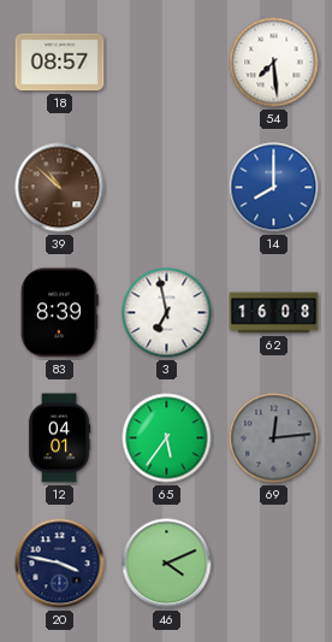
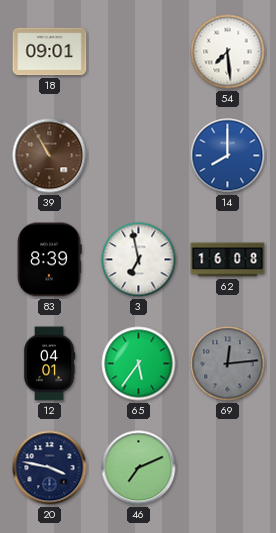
18: 08:57 -> 09:01 (50, 52)
39: 10:52 -> 10:55 (50, 156)
46: 4:11 -> 7:11 (139, 468)
